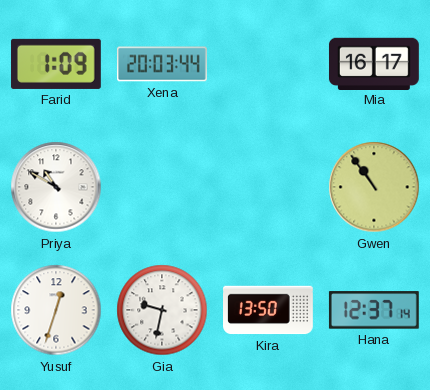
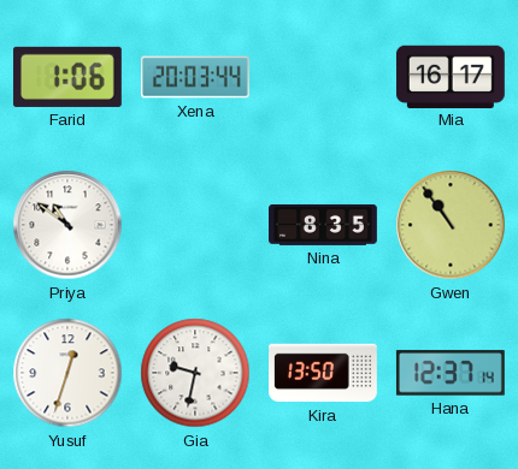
Farid: 1:09 -> 1:06 (67, 77)
Priya: 10:50 -> 10:51 (67, 225)
Nina: none -> 8:35 (324, 225)
